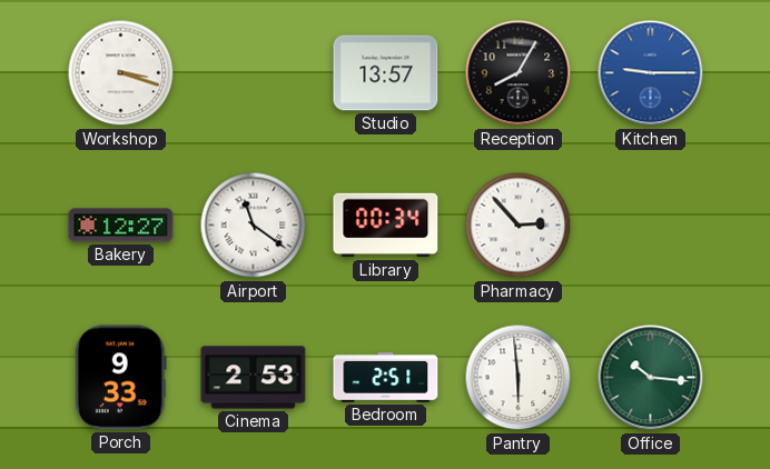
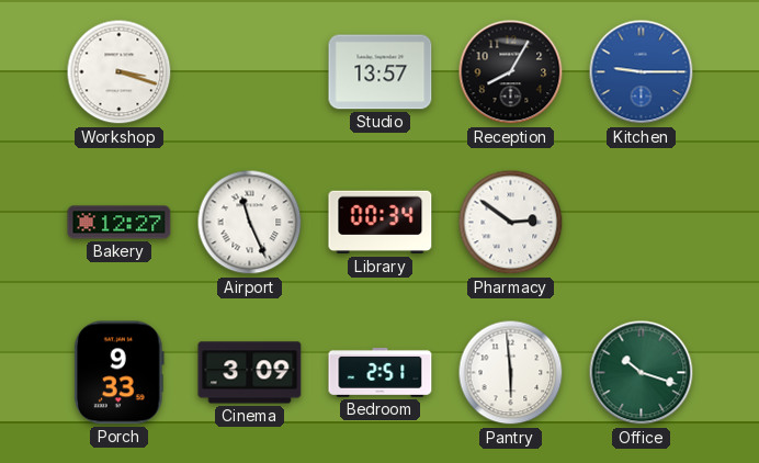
Airport: 11:21 -> 11:26 (250, 223)
Pharmacy: 2:53 -> 2:51 (511, 223)
Cinema: 2:53 -> 3:09 (250, 373)
Office: 10:16 -> 10:18 (642, 373)
